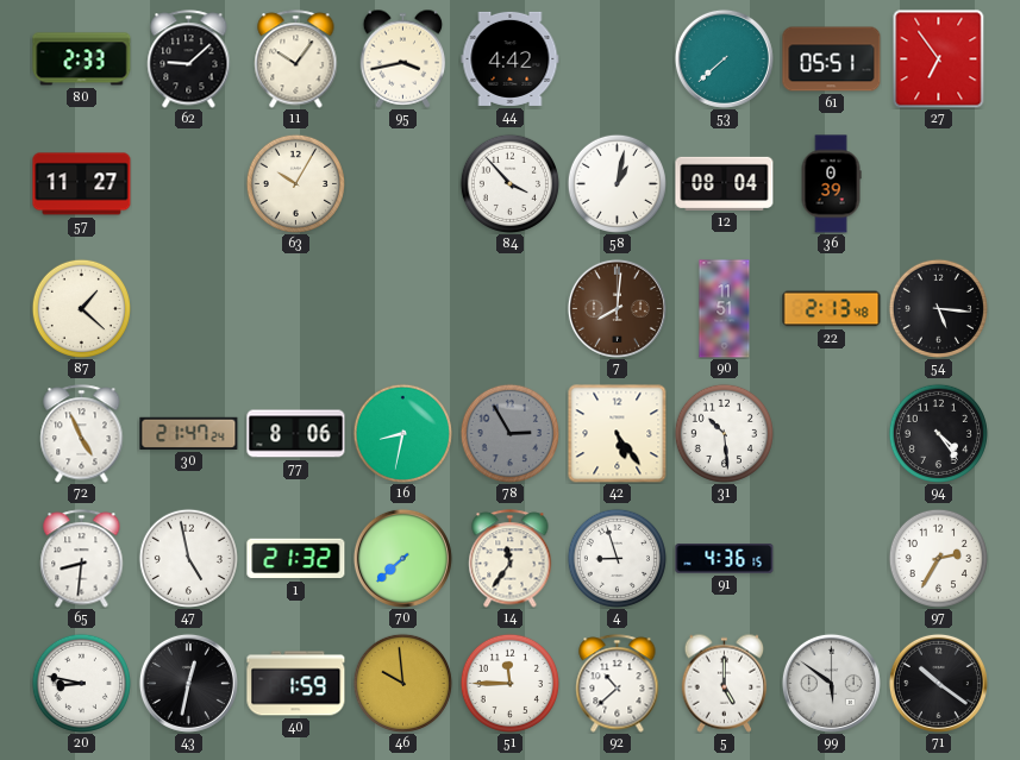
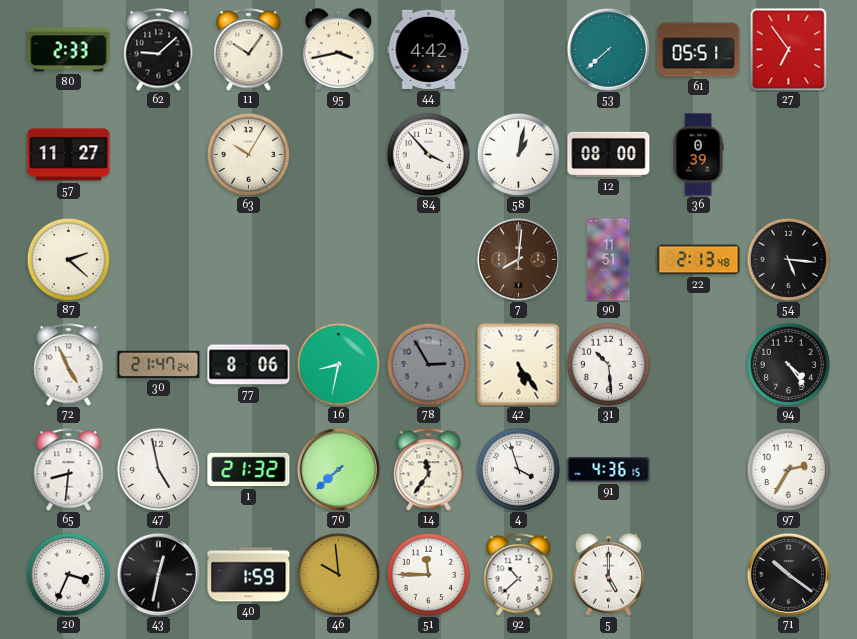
12: 08:04 -> 08:00 (609, 154)
87: 1:22 -> 2:22 (68, 259)
4: 8:57 -> 3:57 (518, 469)
20: 8:47 -> 3:34 (68, 574)
99: 5:51 -> none (831, 683)
